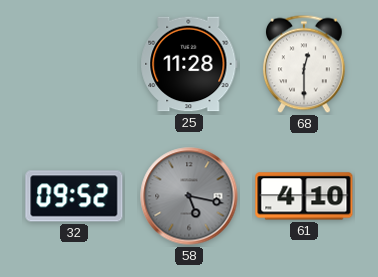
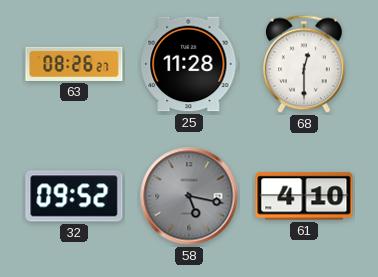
63: none -> 08:26 (74, 64)
